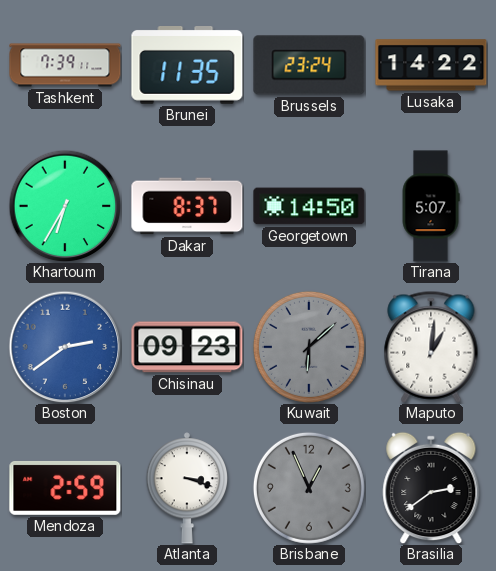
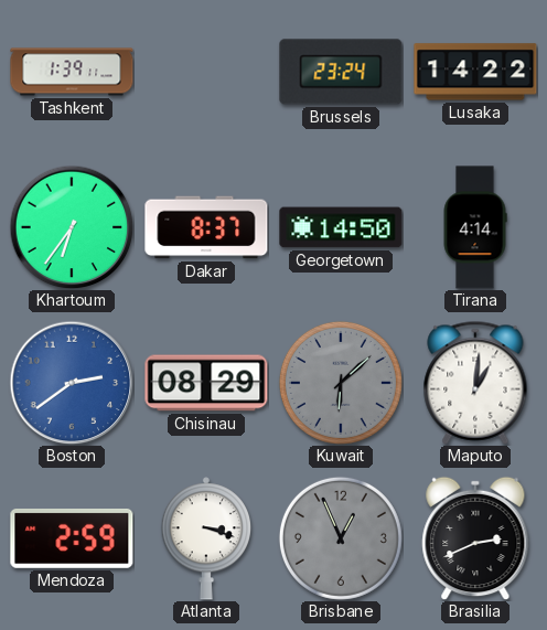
Tashkent: 7:39 -> 1:39 (72, 72)
Brunei: 11:35 -> none (187, 66)
Khartoum: 6:35 -> 6:36 (72, 227)
Tirana: 5:07 -> 4:14 (475, 227)
Chisinau: 09:23 -> 08:29 (206, 383)
Brasilia: 2:39 -> 2:41 (475, 538)
